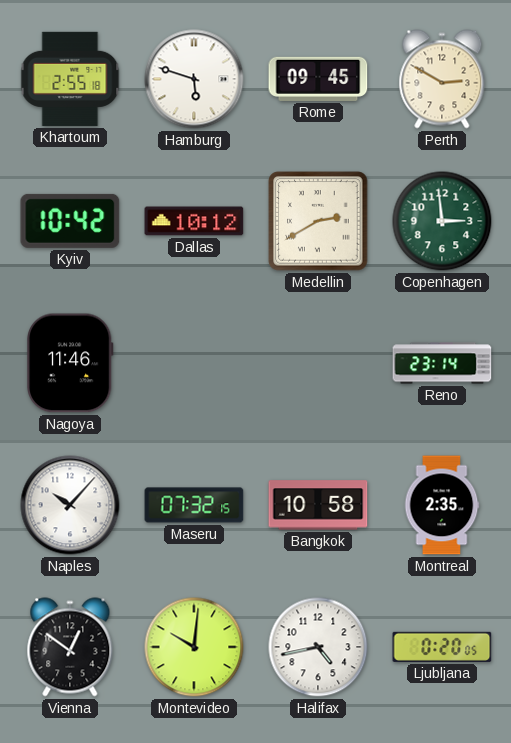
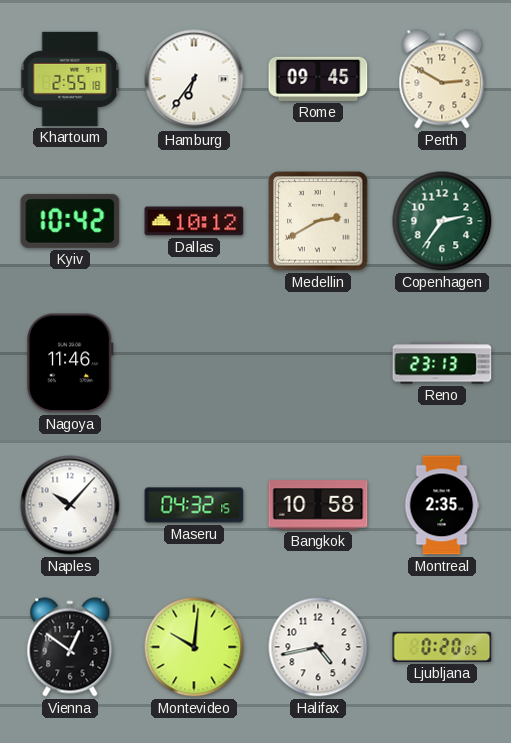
Hamburg: 5:48 -> 6:36 (194, 79)
Copenhagen: 2:59 -> 2:36 (442, 221)
Reno: 23:14 -> 23:13 (442, 363)
Maseru: 07:32 -> 04:32 (194, 505)
